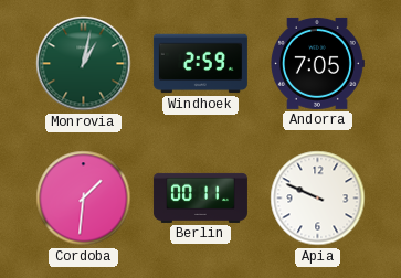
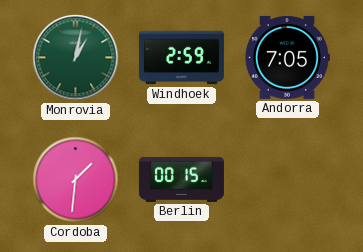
Berlin: 00:11 -> 00:15 (181, 179)
Apia: 9:49 -> none (318, 199)
